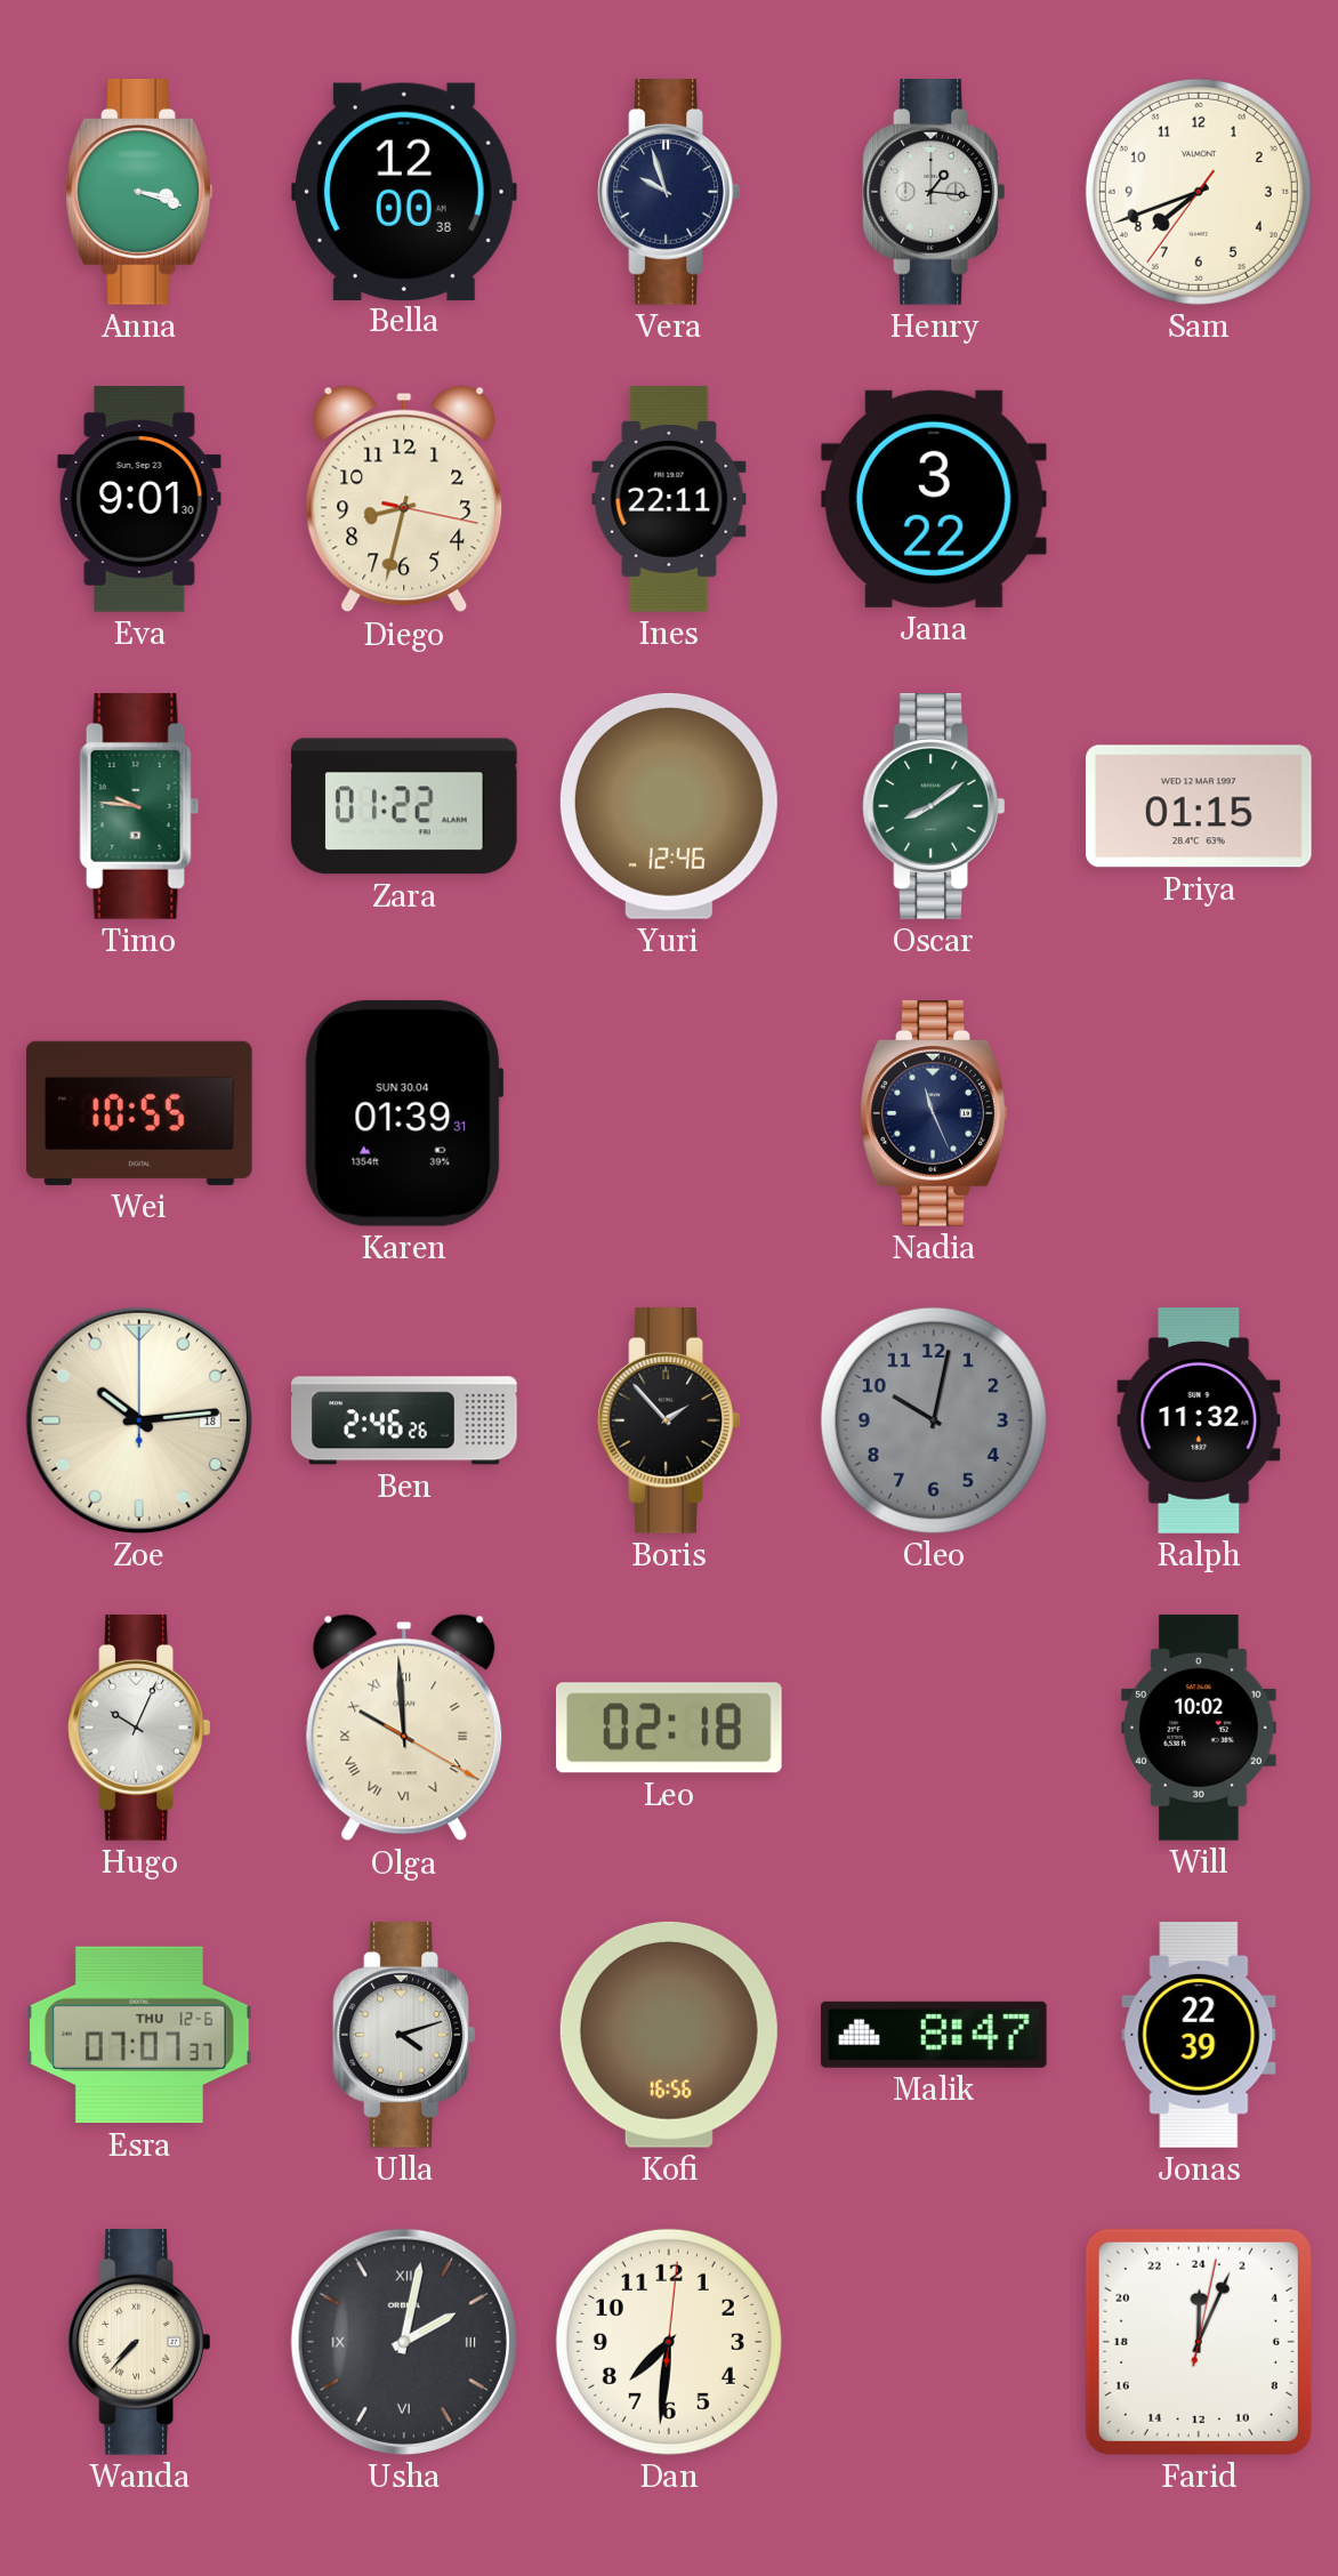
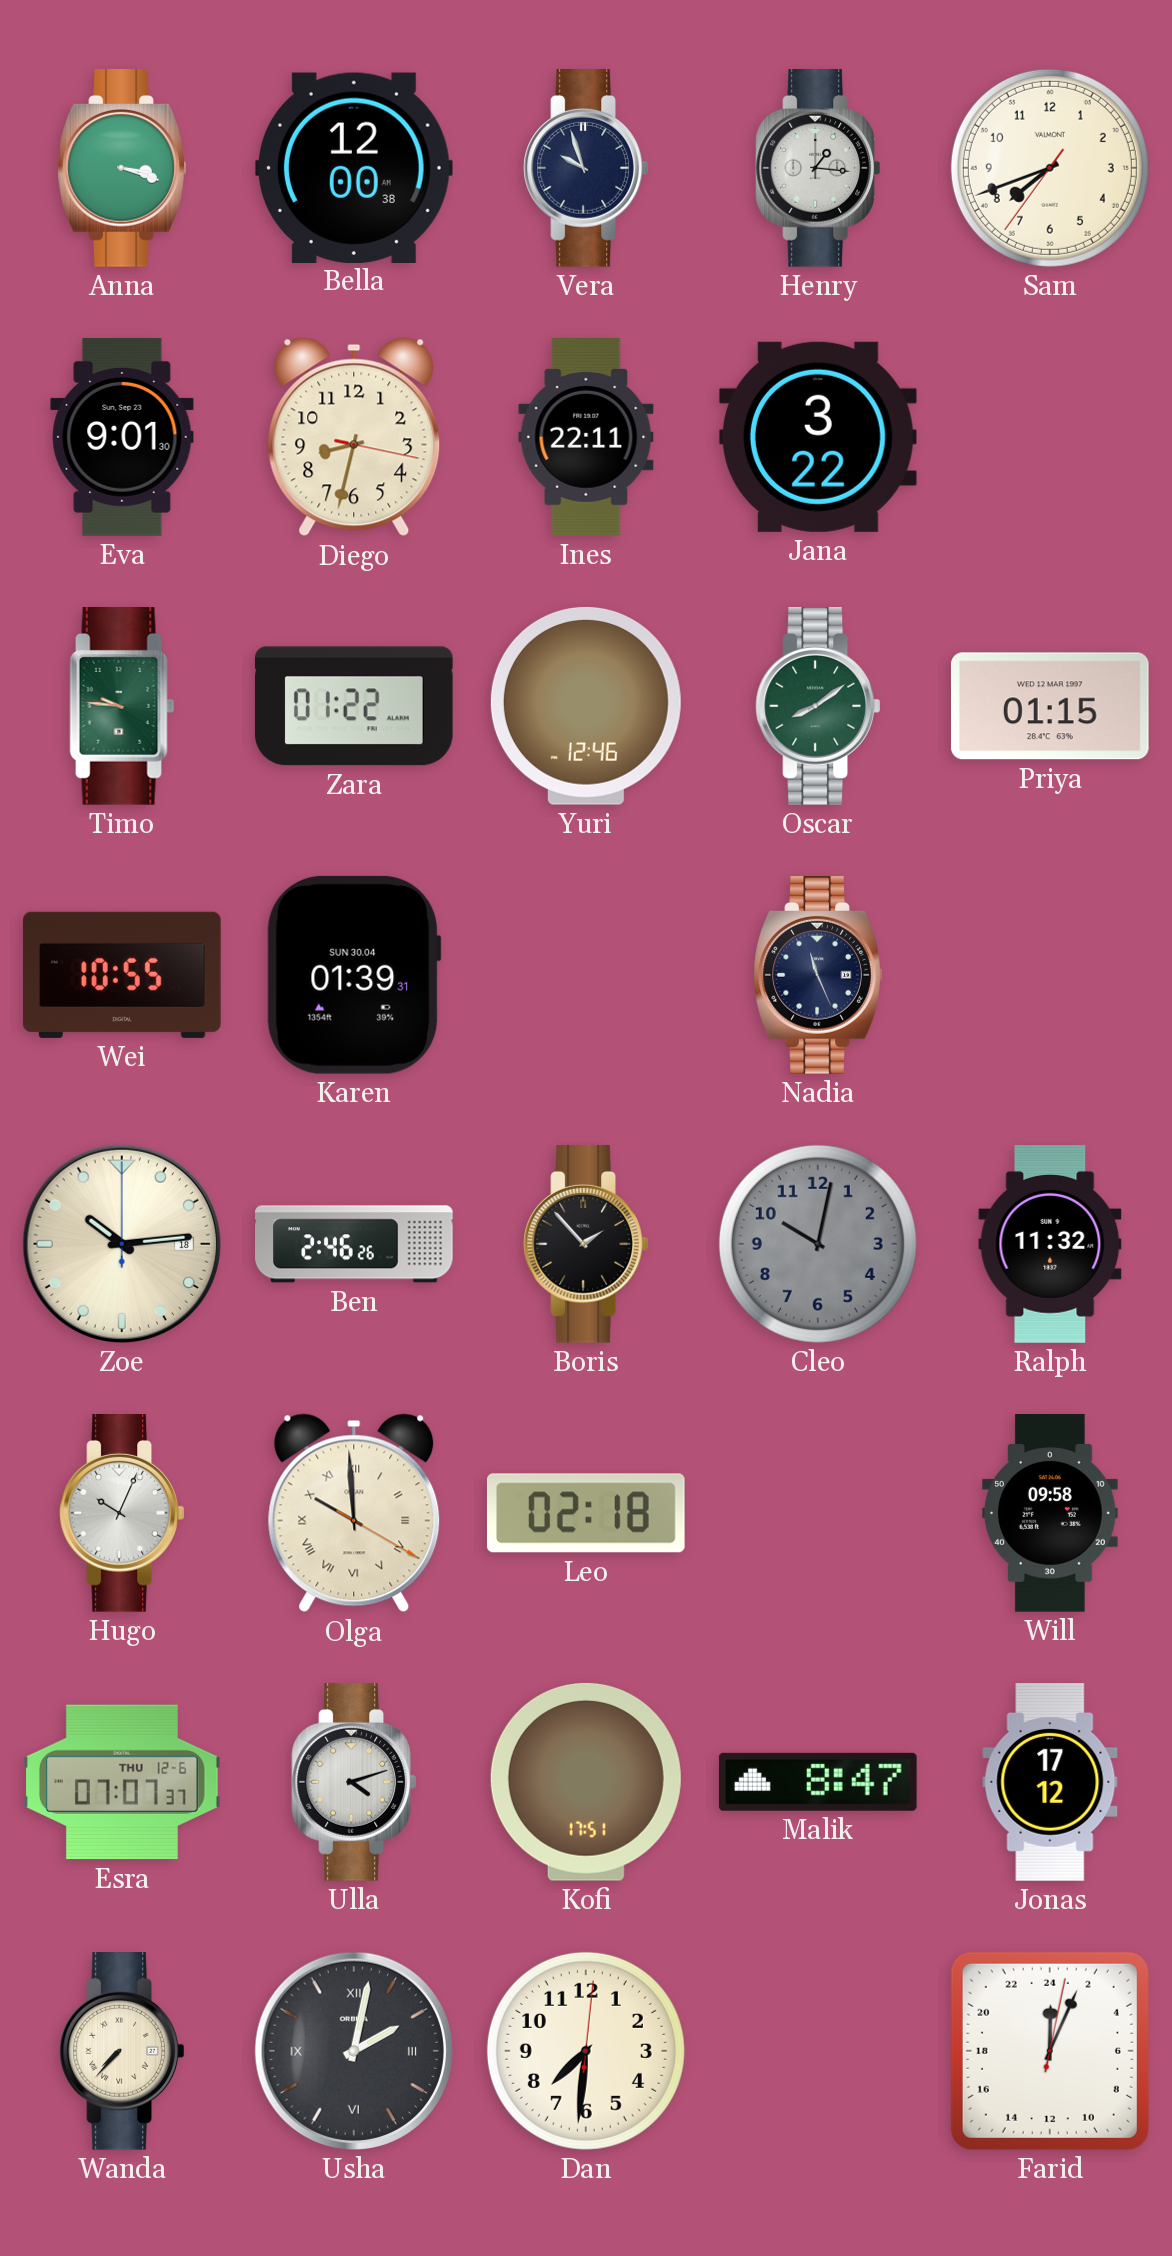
Will: 10:02 -> 09:58 (1051, 1513)
Kofi: 16:56 -> 17:51 (586, 1782)
Jonas: 22:39 -> 17:12 (1050, 1783)
